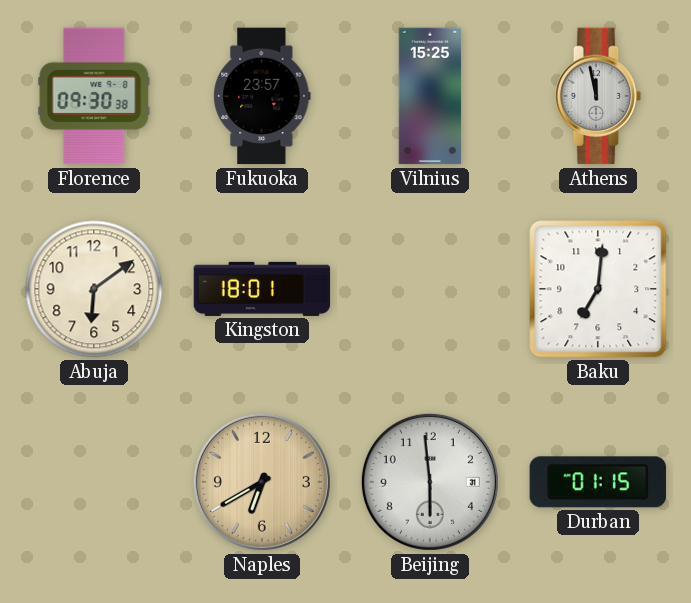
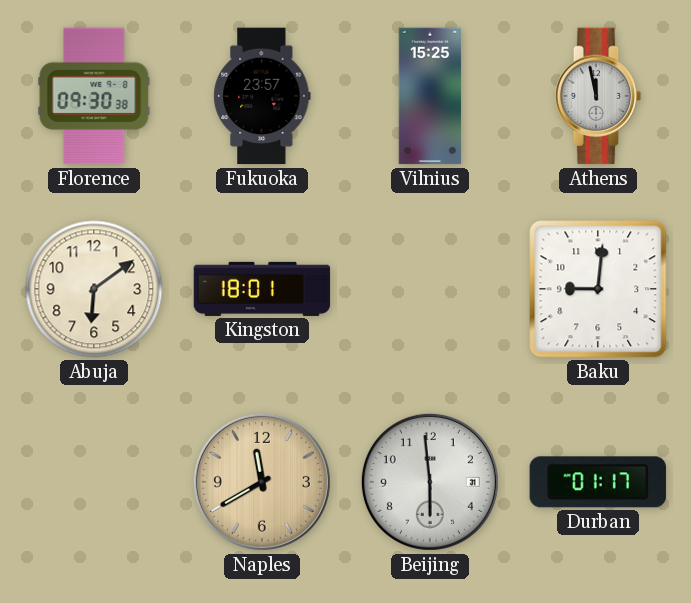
Baku: 7:01 -> 9:01 (598, 289)
Naples: 6:40 -> 11:40 (262, 482)
Durban: 01:15 -> 01:17 (597, 482)
